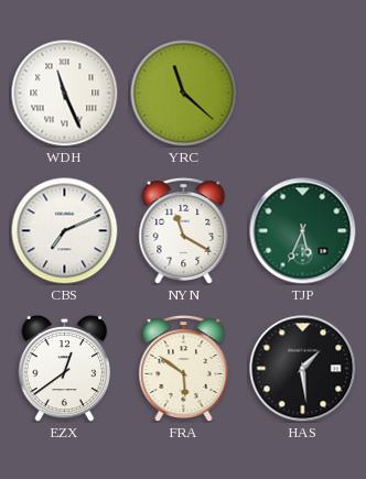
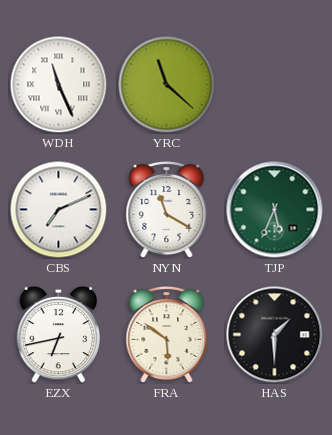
EZX: 12:39 -> 6:43 (59, 334)
HAS: 1:29 -> 1:30 (275, 335)
